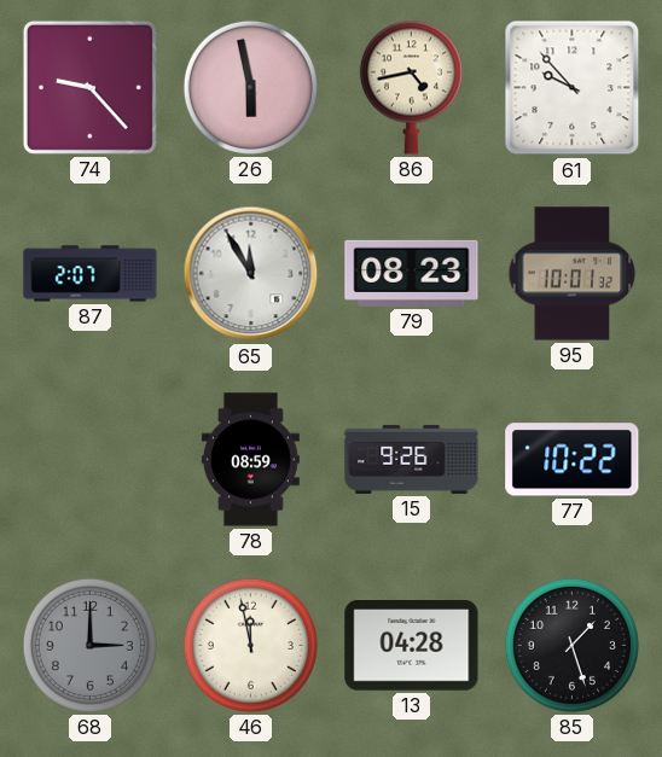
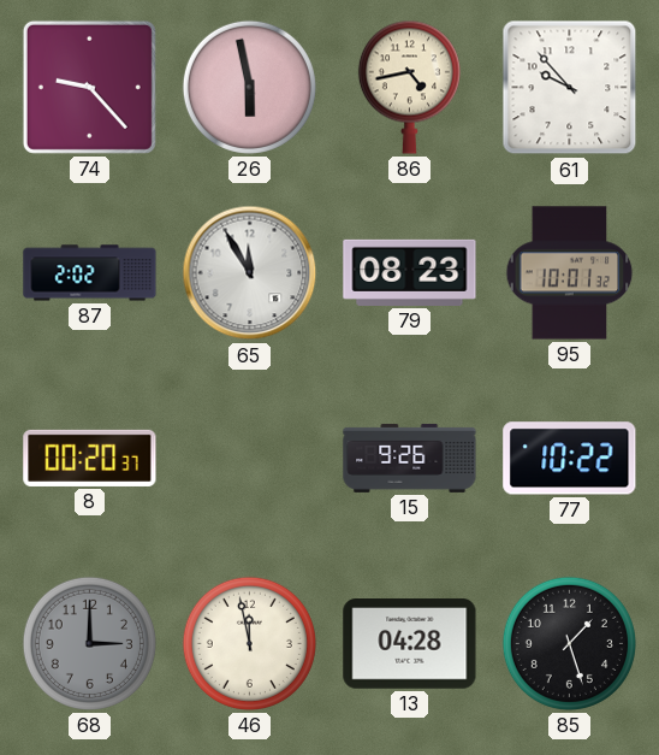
87: 2:07 -> 2:02 (90, 273)
8: none -> 00:20 (90, 458)
78: 08:59 -> none (250, 460)
